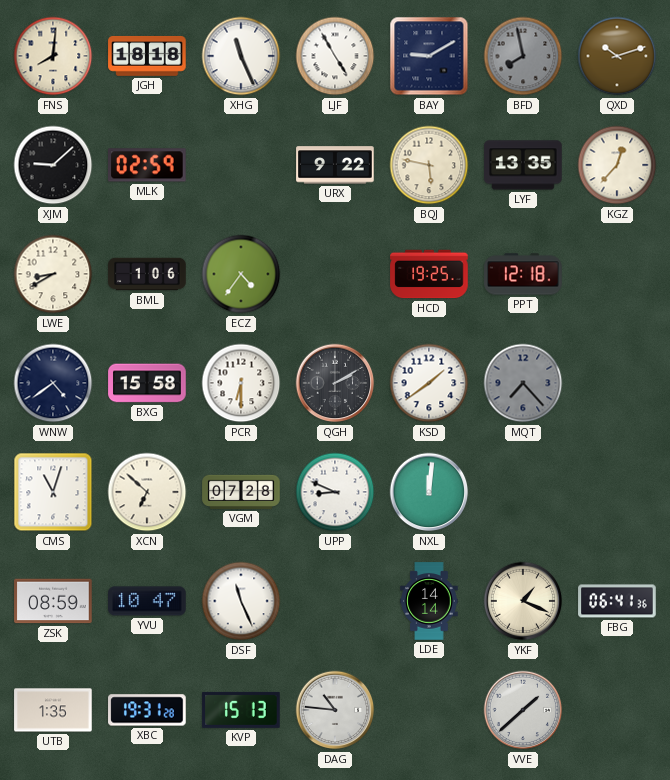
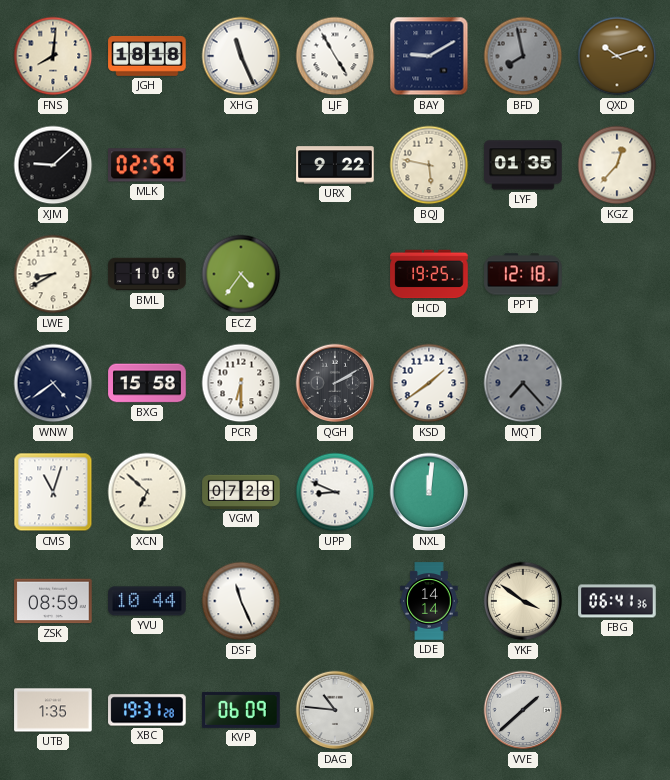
LYF: 13:35 -> 01:35 (523, 165)
YVU: 10:47 -> 10:44 (147, 601)
YKF: 1:19 -> 3:51 (523, 601)
KVP: 15:13 -> 06:09 (241, 710)
